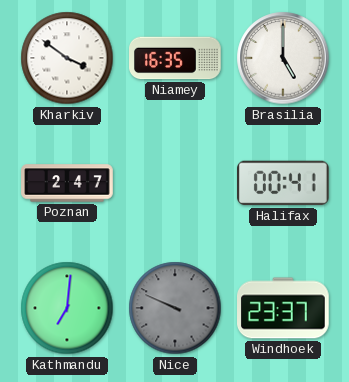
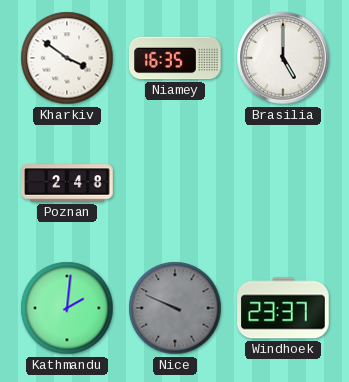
Poznan: 2:47 -> 2:48 (67, 183)
Halifax: 00:41 -> none (284, 183)
Kathmandu: 7:01 -> 2:01 (67, 308)
